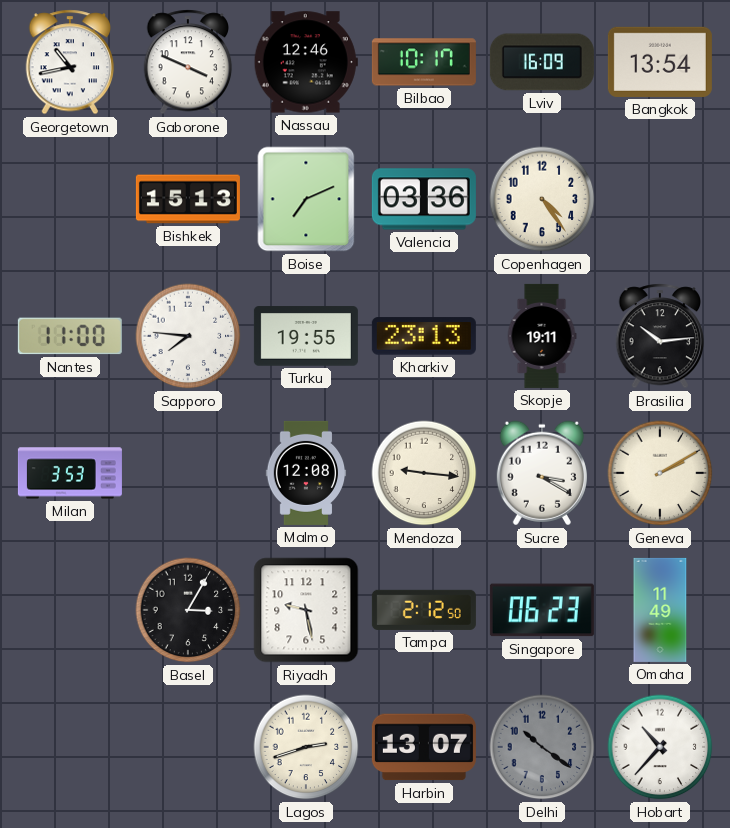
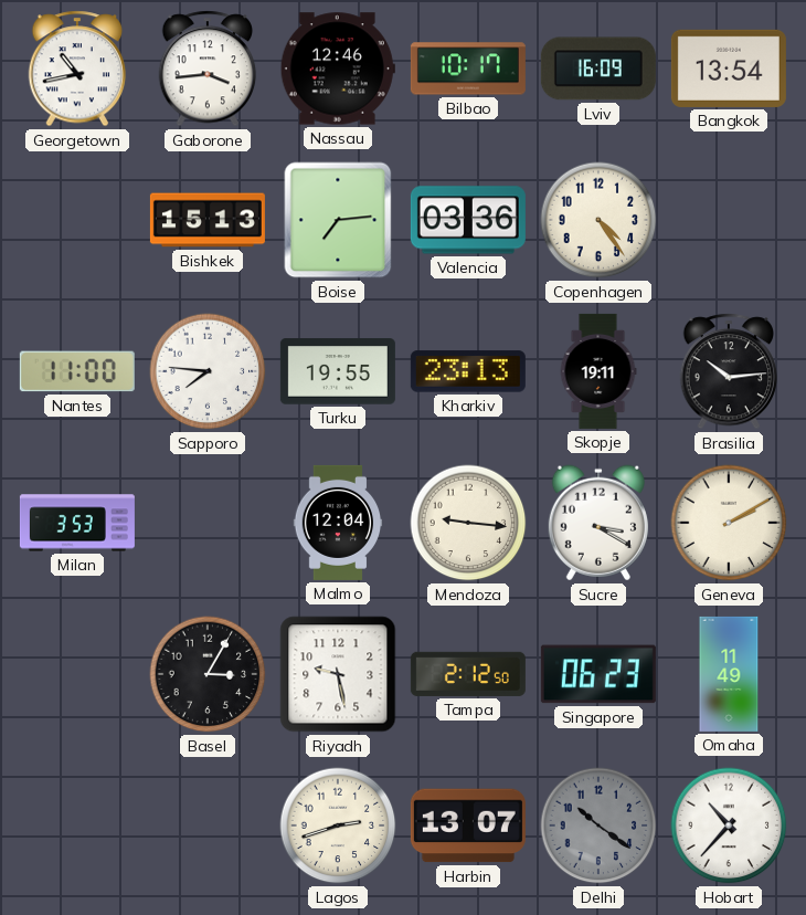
Gaborone: 3:49 -> 3:44 (208, 69)
Boise: 7:11 -> 7:14 (338, 220)
Malmo: 12:08 -> 12:04 (338, 523)
